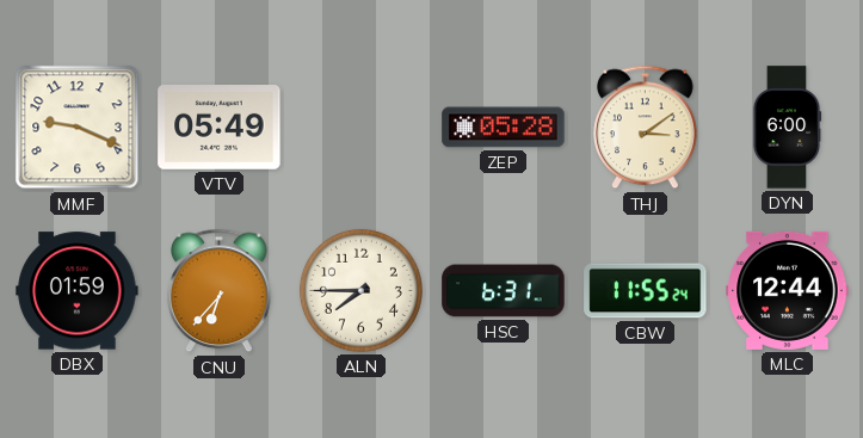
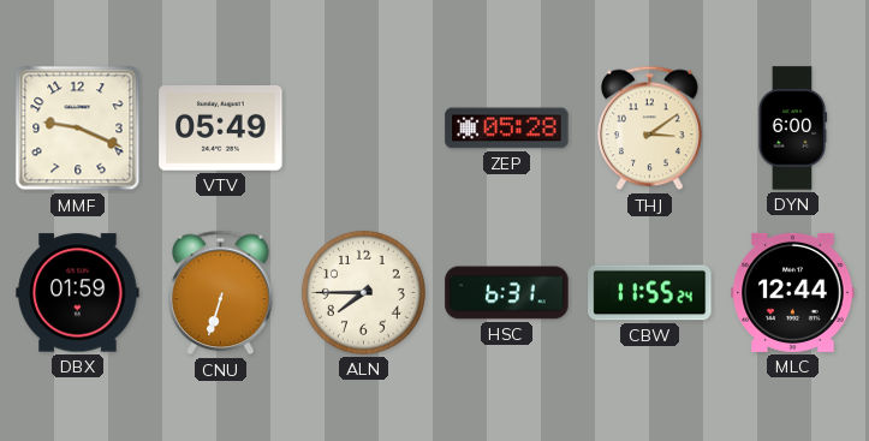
CNU: 6:37 -> 6:33 (221, 293)
